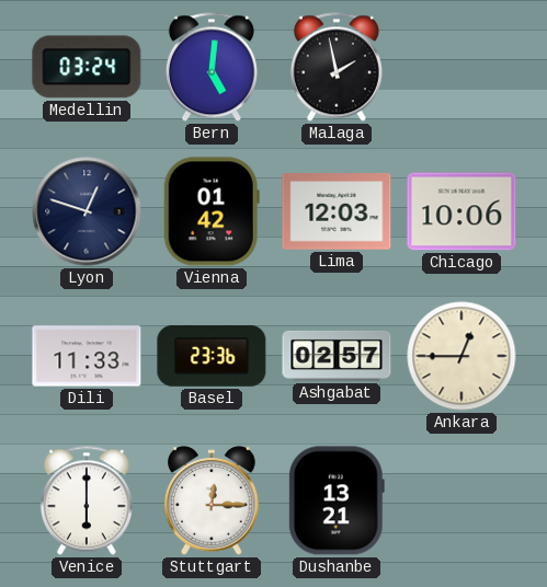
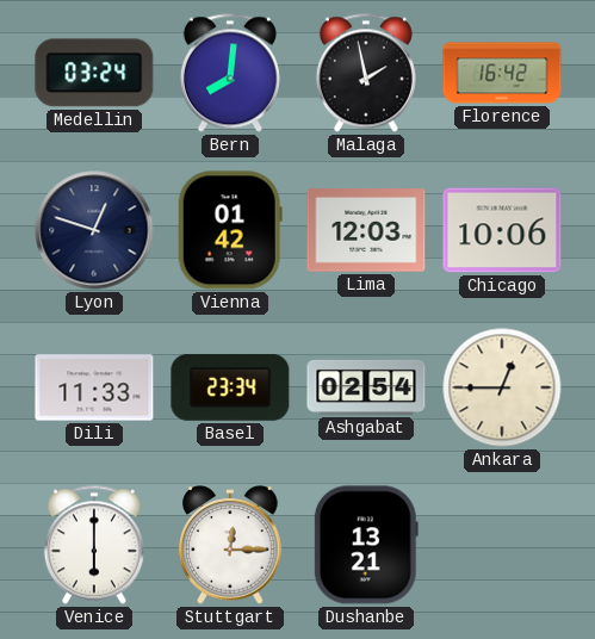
Bern: 5:01 -> 8:01 (230, 73)
Florence: none -> 16:42 (502, 73)
Basel: 23:36 -> 23:34 (230, 387)
Ashgabat: 02:57 -> 02:54 (366, 387)
